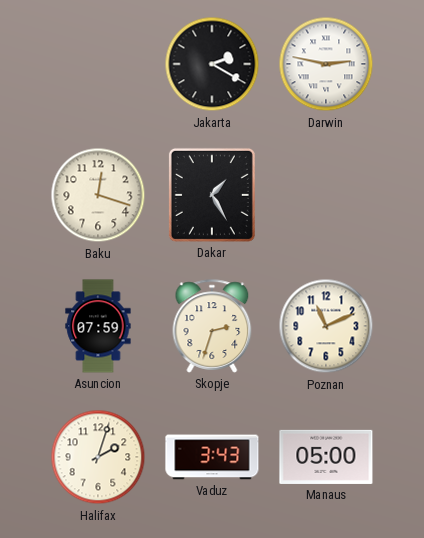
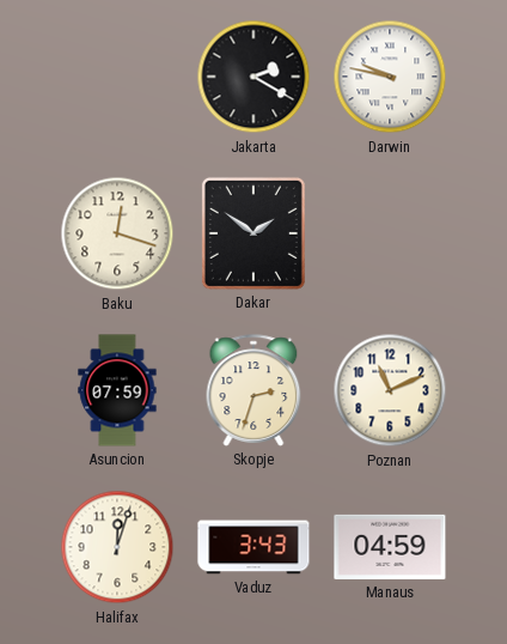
Darwin: 2:47 -> 9:47 (390, 77)
Dakar: 1:25 -> 1:51 (253, 233)
Halifax: 2:03 -> 12:03 (117, 547)
Manaus: 05:00 -> 04:59 (390, 547)
